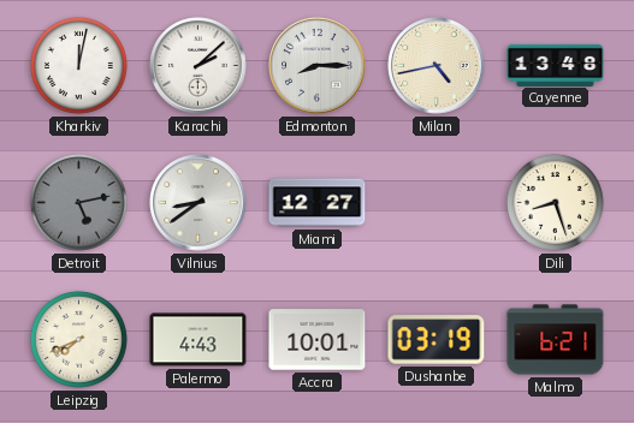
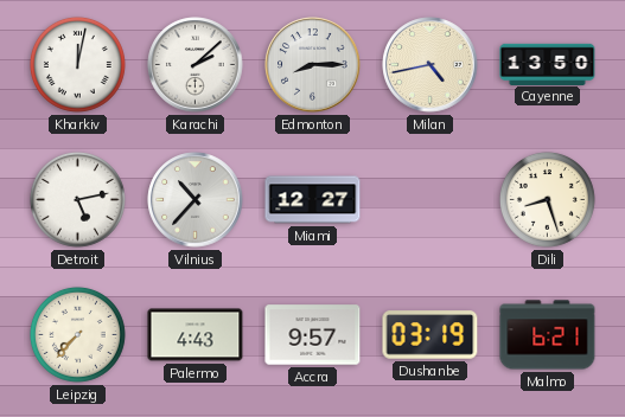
Cayenne: 13:48 -> 13:50 (548, 64)
Detroit dial: grey -> white (77, 199)
Vilnius: 8:39 -> 10:37 (196, 200)
Leipzig: 7:41 -> 7:37 (77, 334)
Accra: 10:01 -> 9:57 (313, 335)
